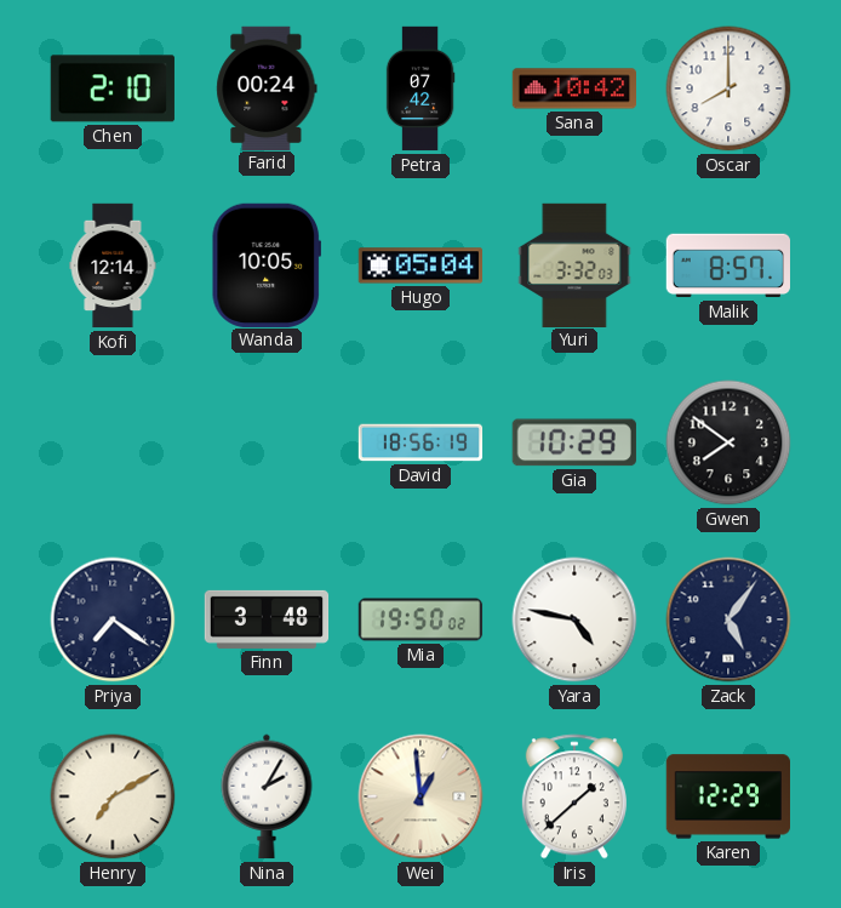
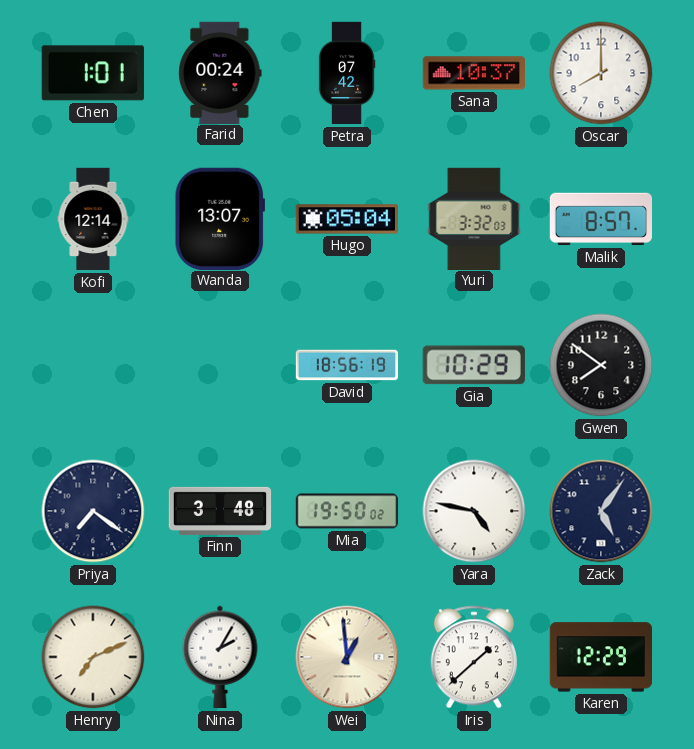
Chen: 2:10 -> 1:01 (93, 73)
Sana: 10:42 -> 10:37 (473, 73)
Wanda: 10:05 -> 13:07 (219, 218)
Henry: 7:10 -> 7:11 (93, 657)
